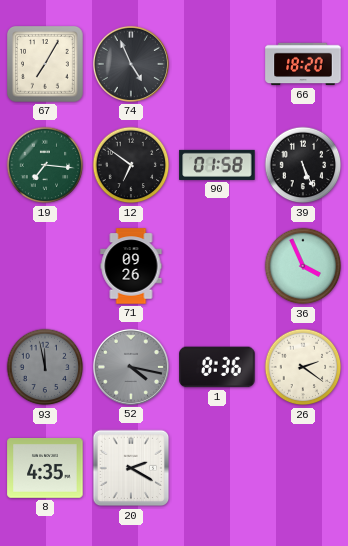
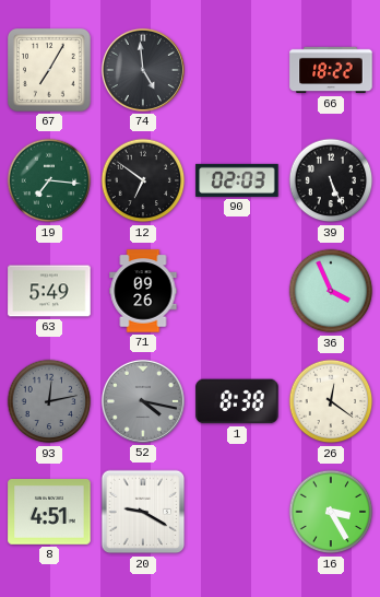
74: 4:56 -> 4:59 (143, 70)
66: 18:20 -> 18:22 (331, 70)
90: 01:58 -> 02:03 (237, 180)
63: none -> 5:49 (49, 291)
93: 11:58 -> 12:13 (49, 401)
1: 8:36 -> 8:38 (237, 401)
26: 2:21 -> 12:21 (331, 401)
8: 4:35 -> 4:51 (49, 513)
20: 2:20 -> 9:20 (143, 512)
16: none -> 3:25 (331, 512)
